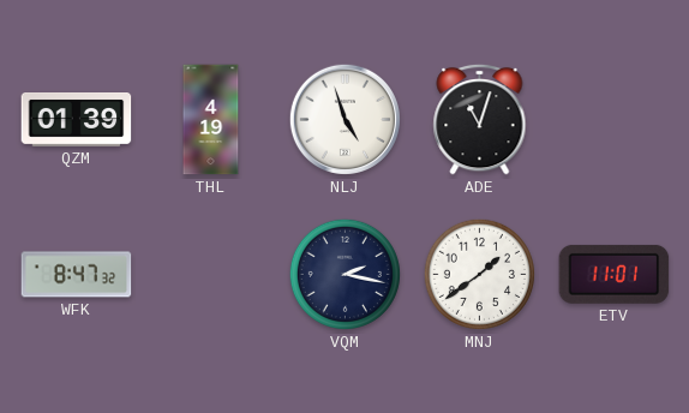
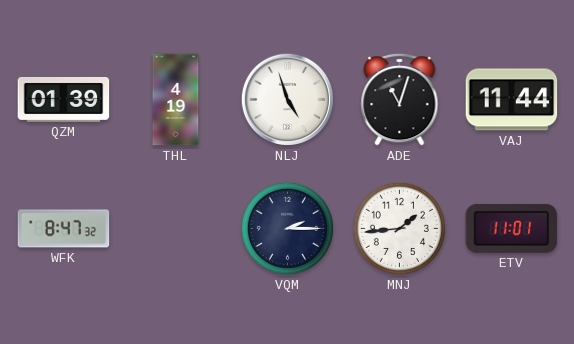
VAJ: none -> 11:44 (512, 100)
VQM: 2:17 -> 2:15 (287, 228)
MNJ: 1:39 -> 1:44 (399, 228)
